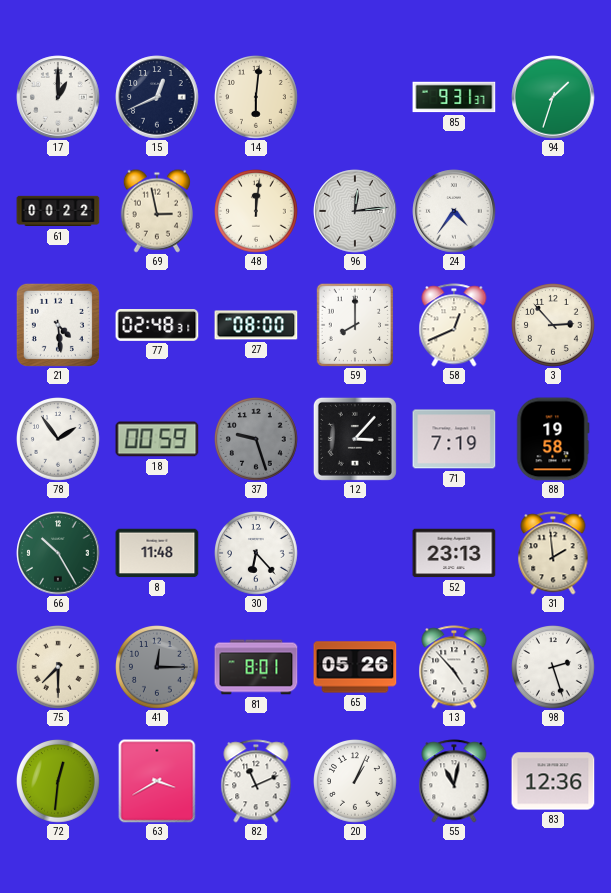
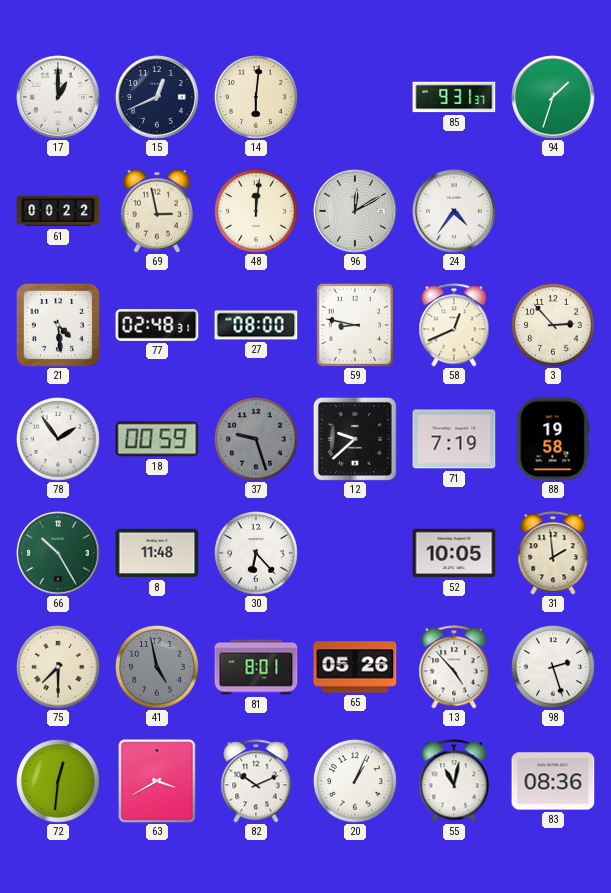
96: 12:14 -> 12:10 (355, 211)
59: 8:00 -> 8:47 (354, 324)
12: 3:07 -> 9:38 (355, 439)
52: 23:13 -> 10:05 (454, 553)
41: 12:15 -> 4:58 (158, 668)
82: 11:11 -> 10:11 (256, 781)
83: 12:36 -> 08:36 (553, 781)
